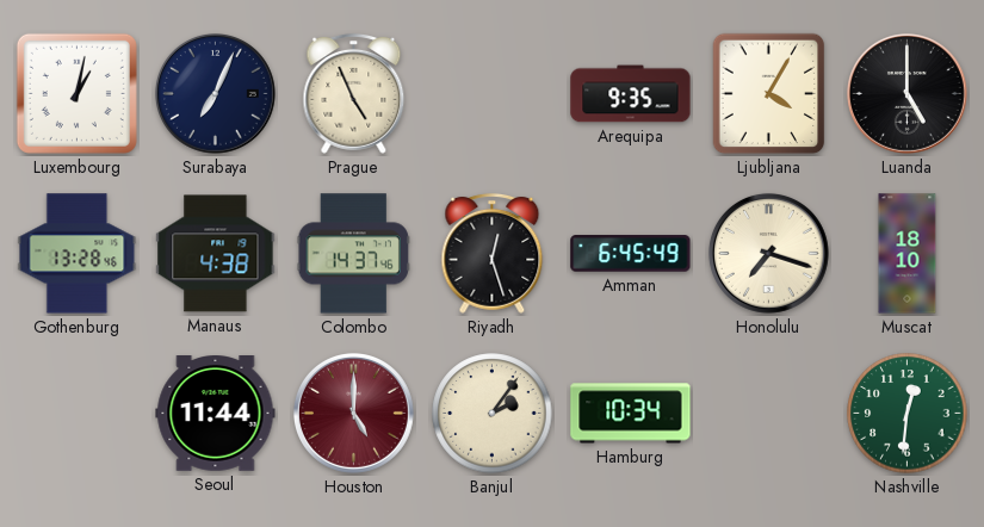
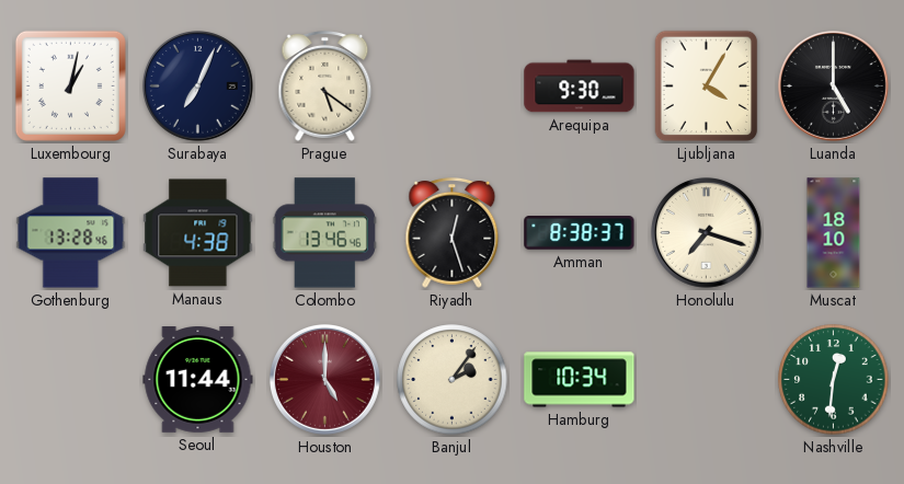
Prague: 4:56 -> 5:21 (325, 85)
Arequipa: 9:35 -> 9:30 (580, 87)
Colombo: 14:37 -> 13:46 (324, 233)
Amman: 6:45 -> 8:38 (580, 233)
